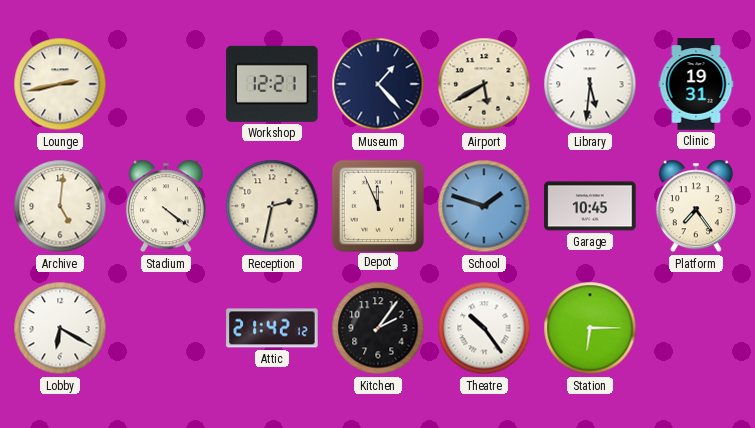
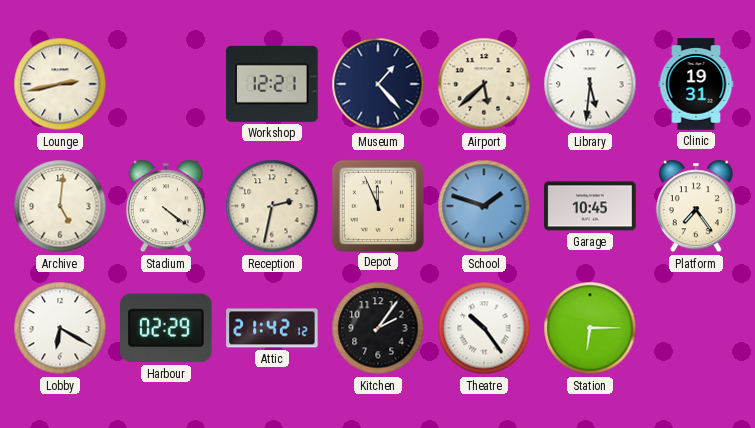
Airport: 5:40 -> 5:38 (484, 84)
Harbour: none -> 02:29 (167, 328)
